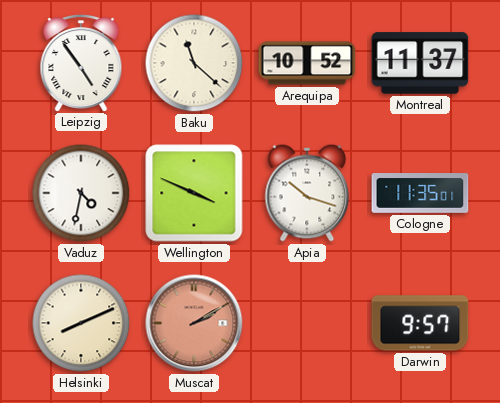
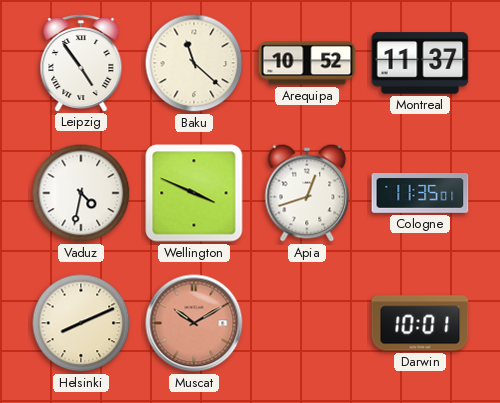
Apia: 10:18 -> 12:42 (307, 193)
Muscat: 2:10 -> 10:10 (194, 323)
Darwin: 9:57 -> 10:01 (420, 323)
